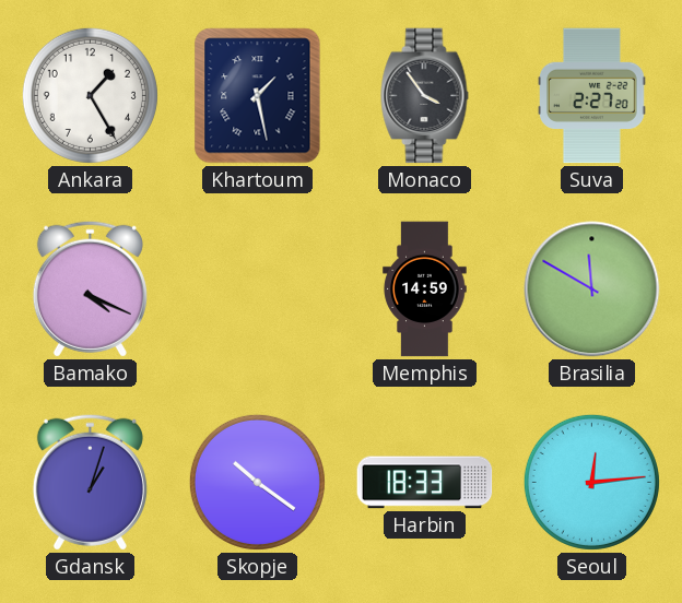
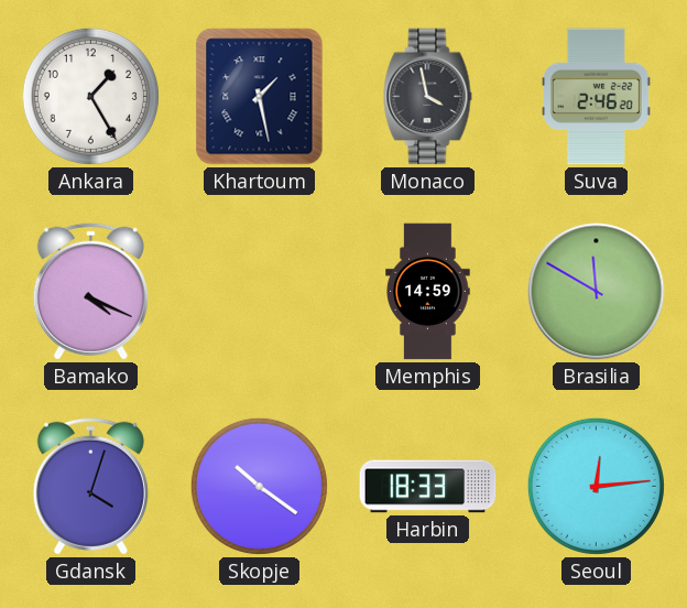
Monaco: 3:54 -> 3:58 (428, 97)
Suva: 2:27 -> 2:46 (597, 97)
Gdansk: 1:03 -> 4:03 (90, 486)
